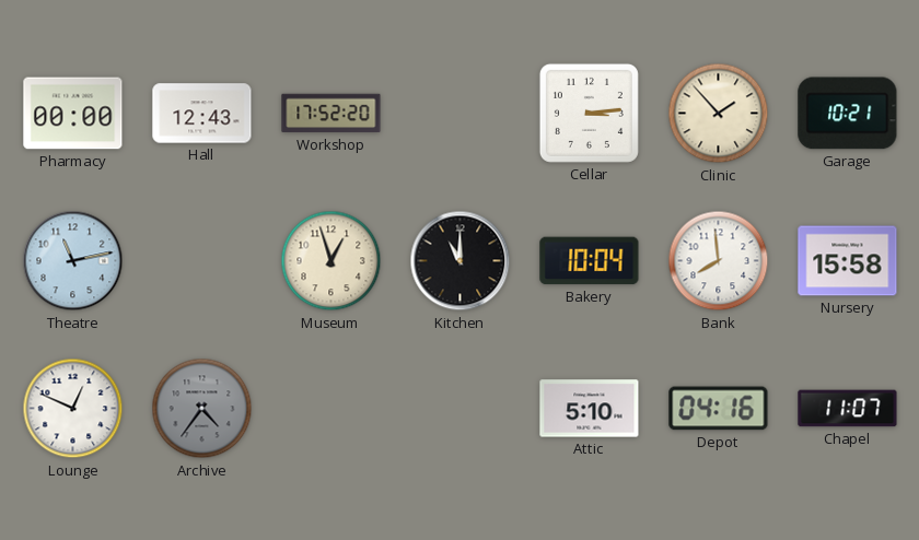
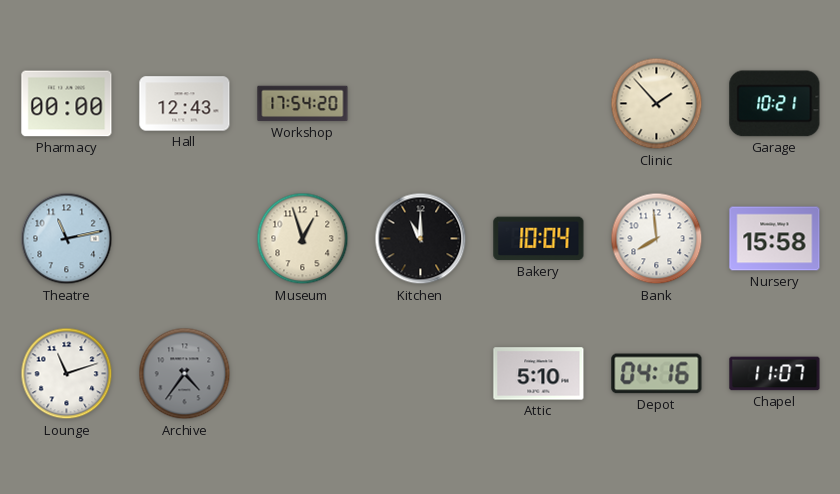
Workshop: 17:52 -> 17:54 (303, 104)
Cellar: 3:14 -> none (589, 113)
Lounge: 12:49 -> 11:12 (67, 374)
